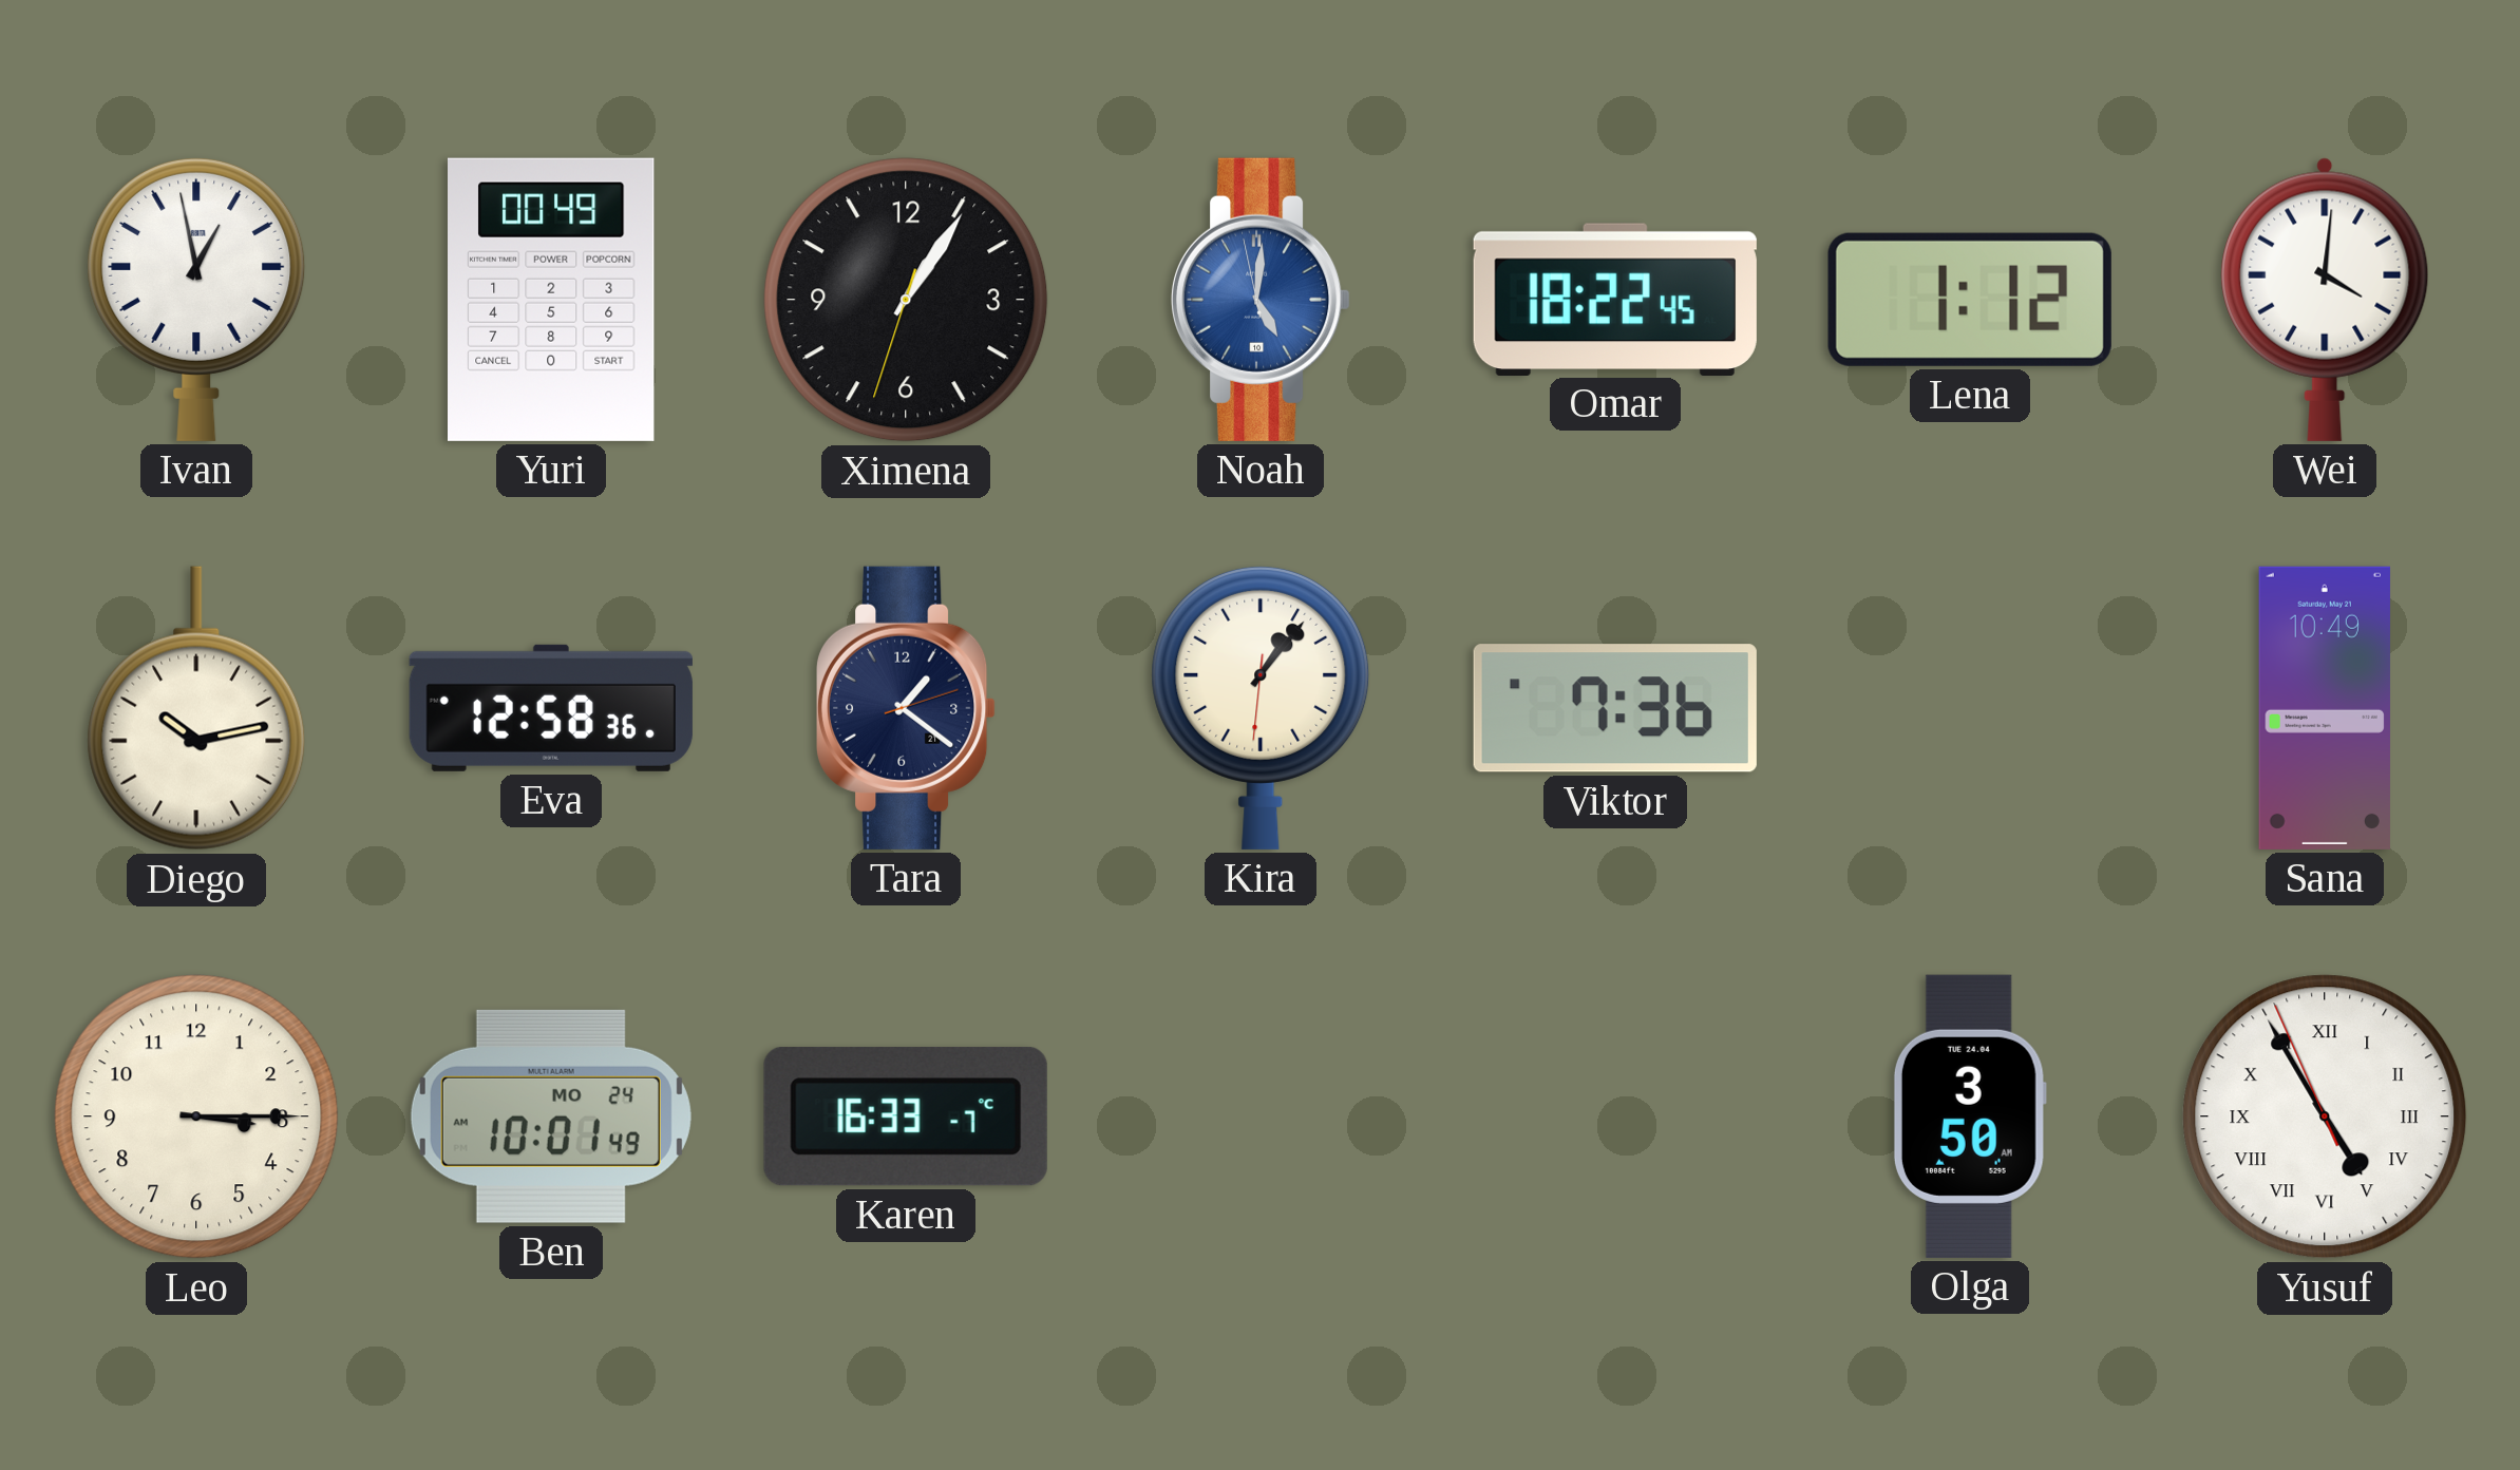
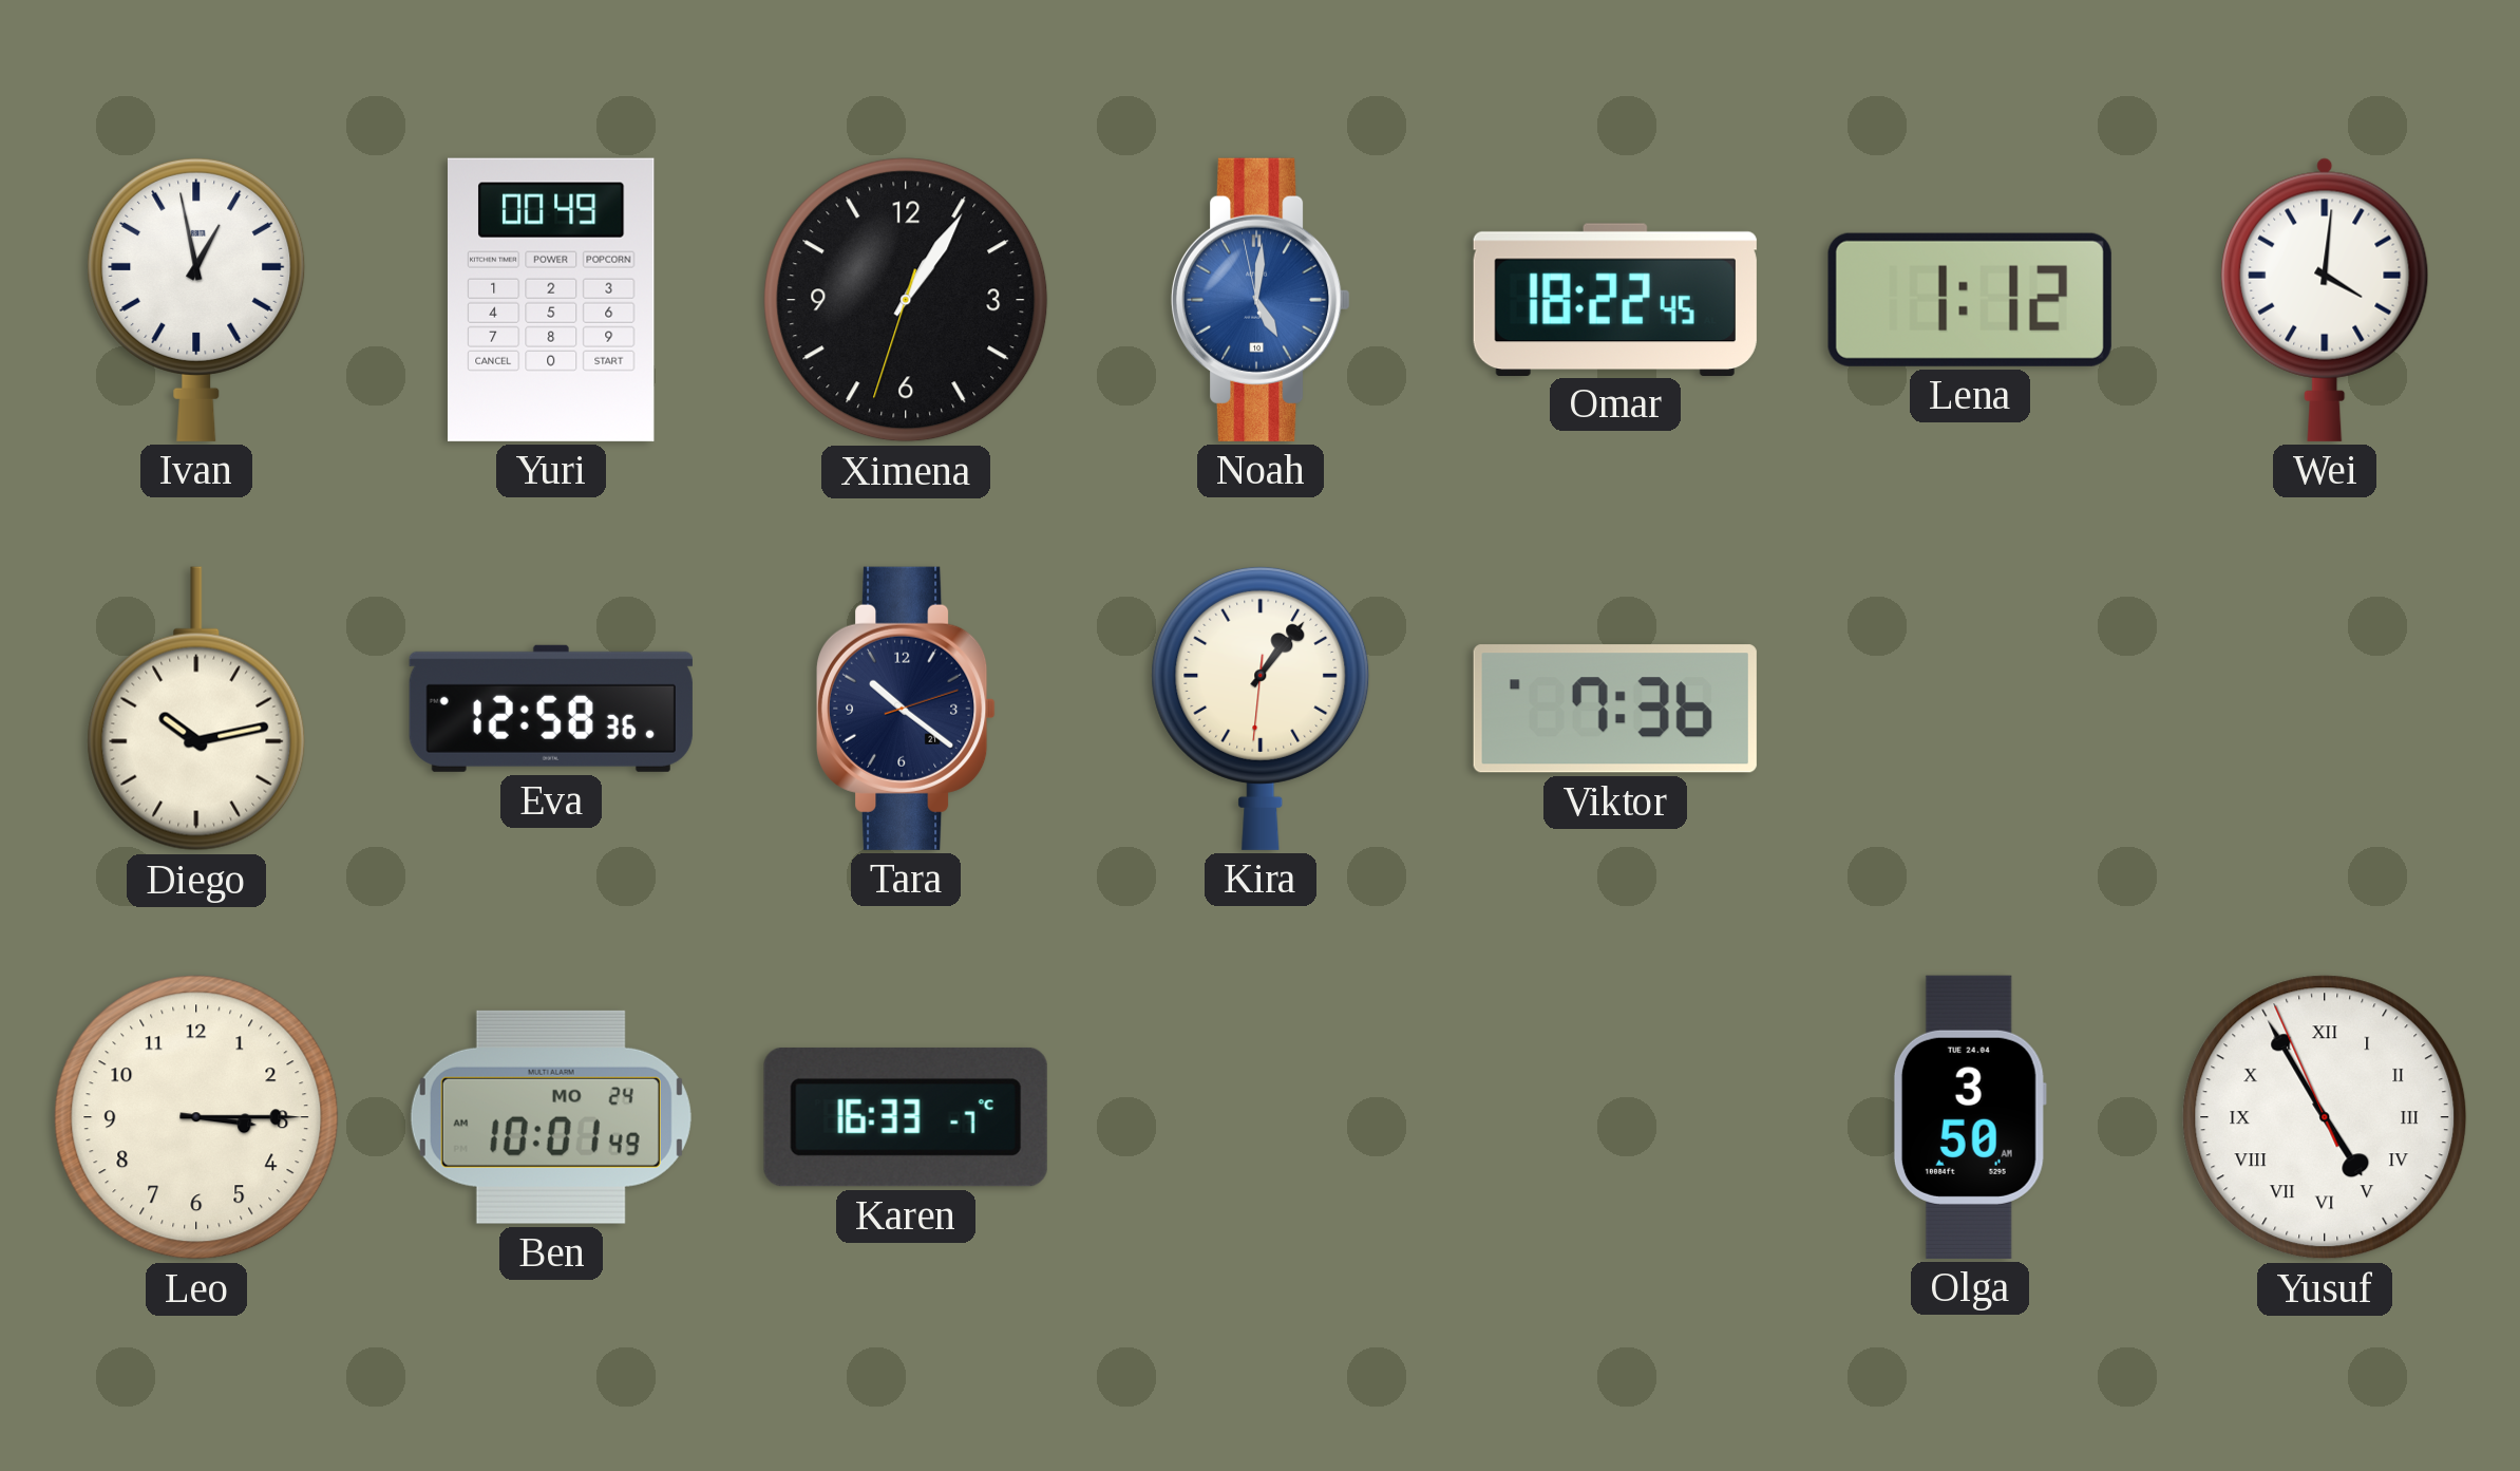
Tara: 1:21 -> 10:21 (907, 709)
Sana: 10:49 -> none (2325, 708)
